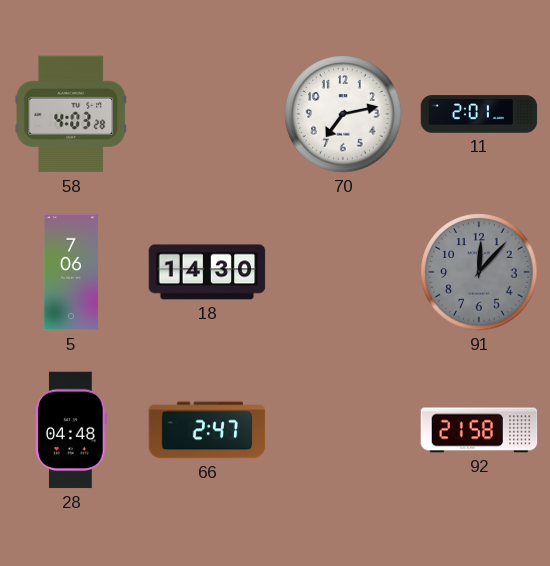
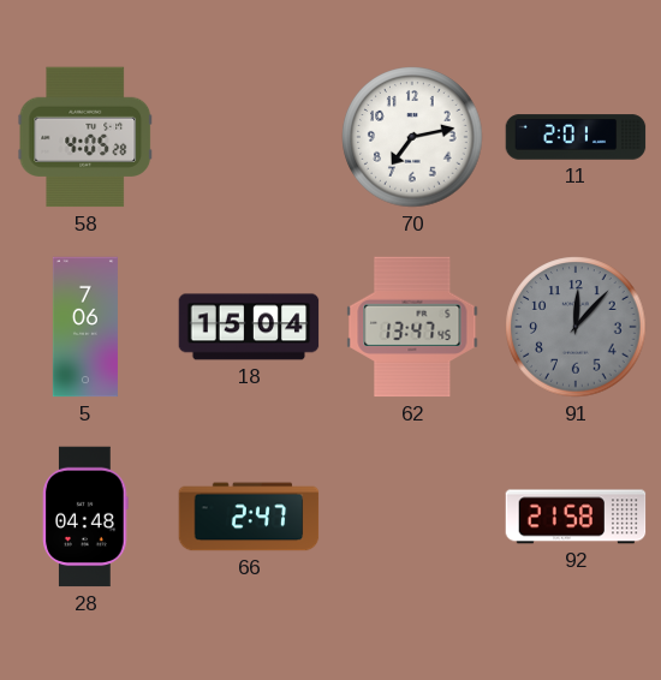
58: 4:03 -> 4:05 (85, 137)
18: 14:30 -> 15:04 (249, 327)
62: none -> 13:47 (412, 327)
